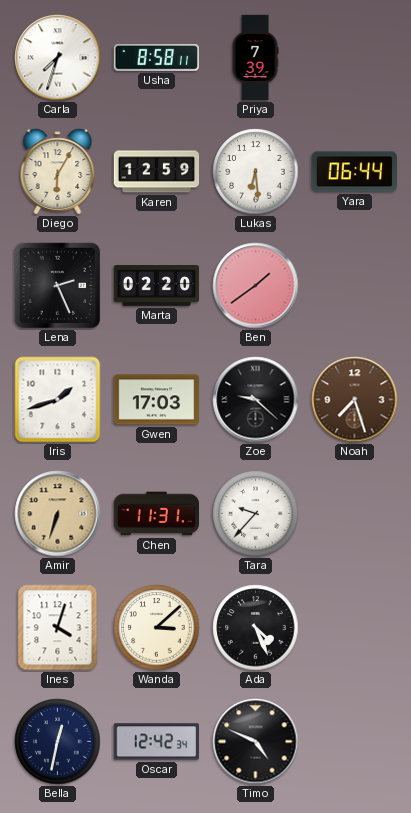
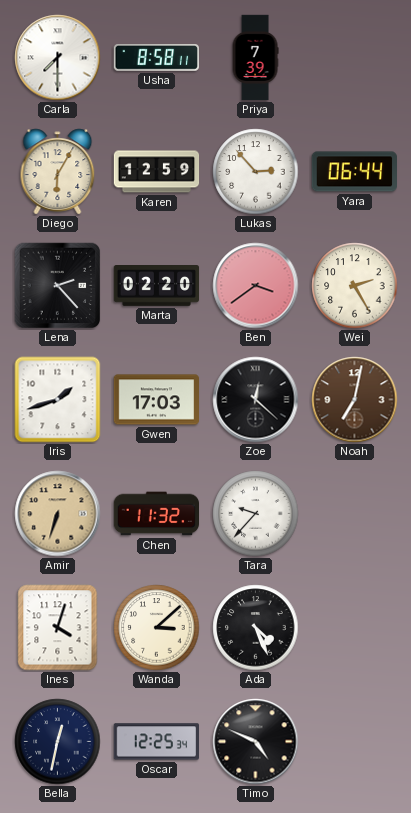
Carla: 7:33 -> 7:30 (58, 58)
Lukas: 6:29 -> 2:53 (256, 172)
Lena: 2:26 -> 2:23 (58, 286)
Ben: 1:39 -> 3:39 (256, 286)
Wei: none -> 2:25 (355, 286)
Zoe: 9:22 -> 12:22 (256, 400)
Noah: 7:27 -> 7:02 (355, 400)
Chen: 11:31 -> 11:32 (157, 514)
Oscar: 12:42 -> 12:25 (156, 742)
